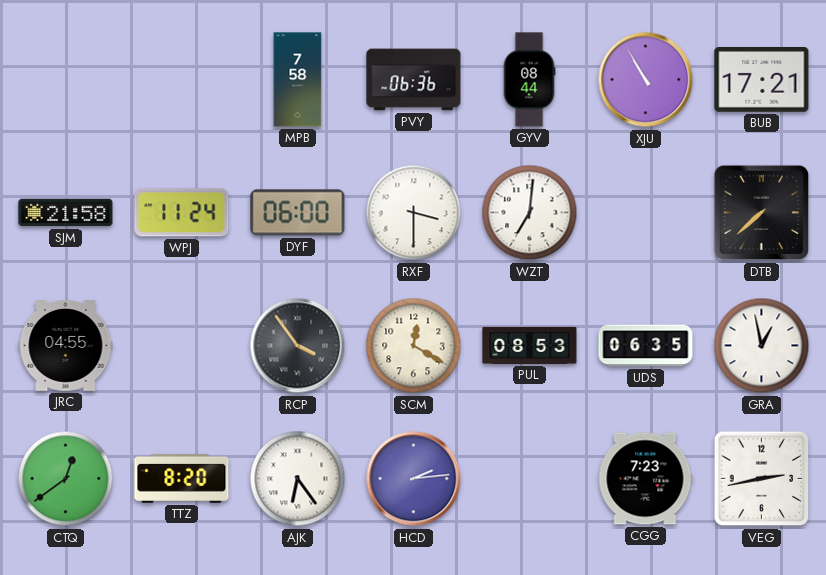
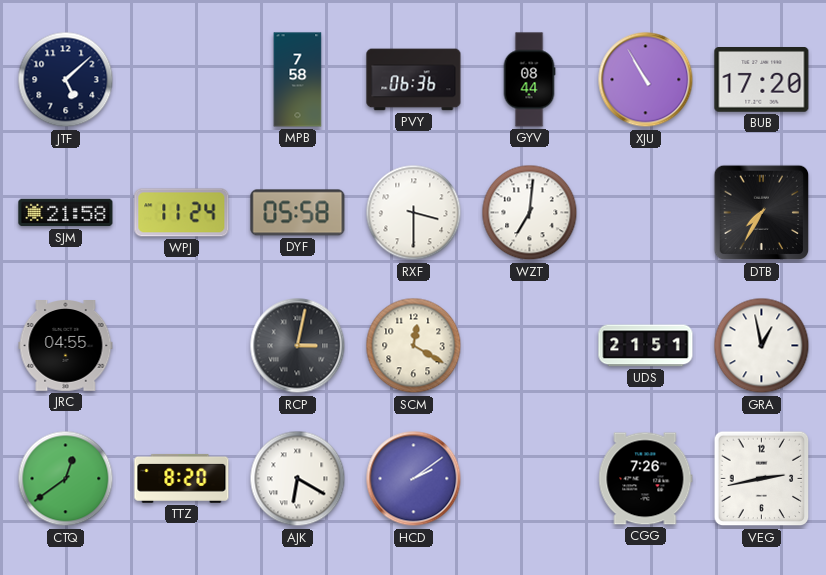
JTF: none -> 5:08 (66, 80)
BUB: 17:21 -> 17:20 (762, 80)
DYF: 06:00 -> 05:58 (298, 213)
DTB: 7:38 -> 7:35 (762, 213)
RCP: 3:54 -> 3:02 (298, 346)
PUL: 08:53 -> none (530, 345)
UDS: 06:35 -> 21:51 (646, 346)
AJK: 6:24 -> 6:20 (298, 479)
HCD: 2:14 -> 2:09 (414, 479)
CGG: 7:23 -> 7:26 (646, 479)
